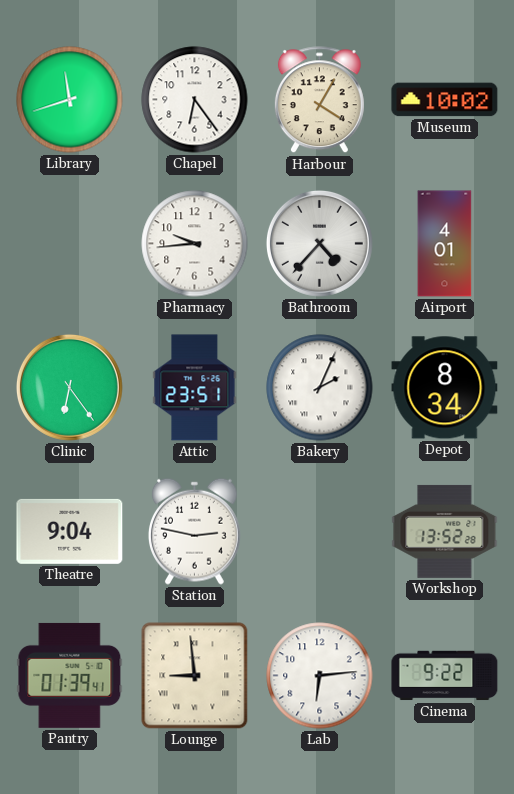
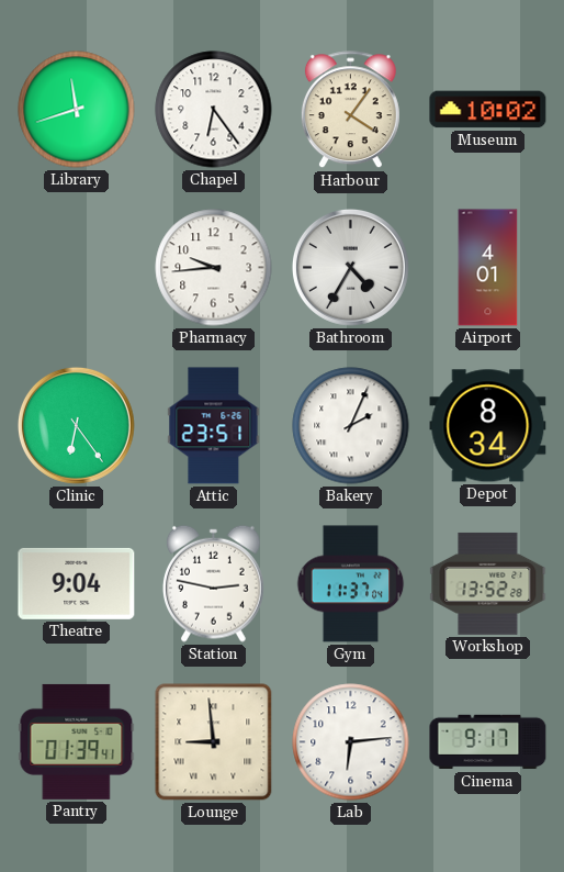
Harbour: 4:05 -> 4:06 (350, 110)
Bathroom: 4:37 -> 4:35 (350, 267)
Gym: none -> 11:37 (351, 584)
Cinema: 9:22 -> 9:17 (488, 742)
